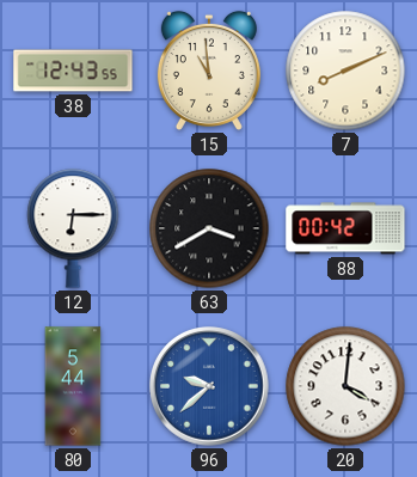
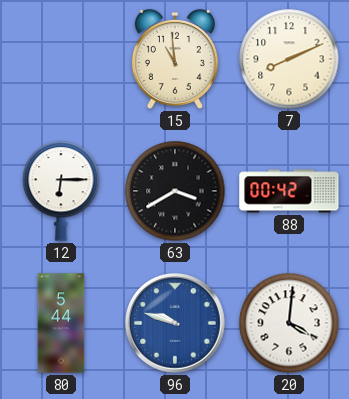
38: 12:43 -> none (73, 71)
96: 9:38 -> 9:48 (175, 323)
